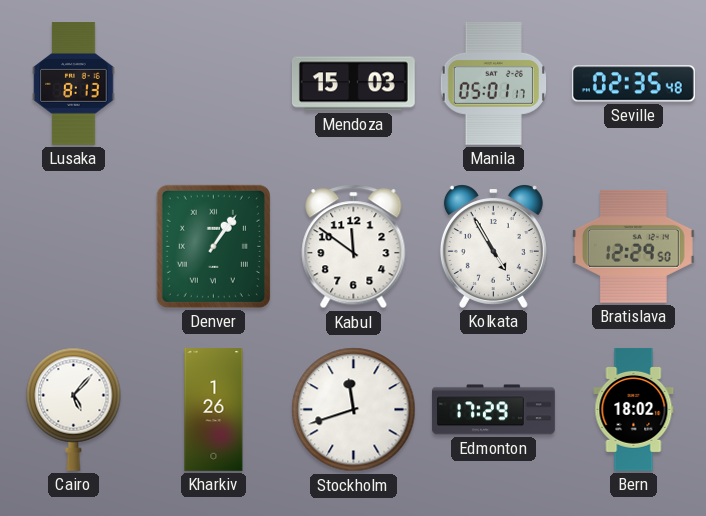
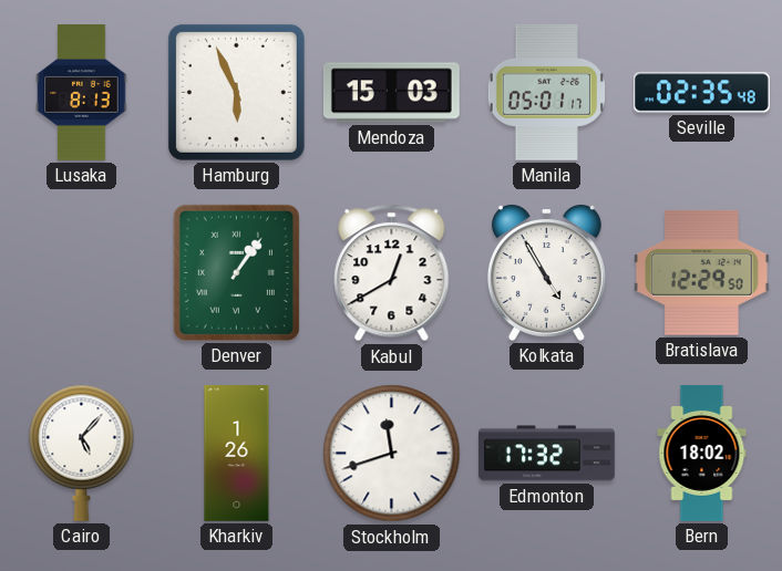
Hamburg: none -> 5:56 (236, 92)
Kabul: 11:51 -> 12:40 (392, 273)
Edmonton: 17:29 -> 17:32 (546, 454)
